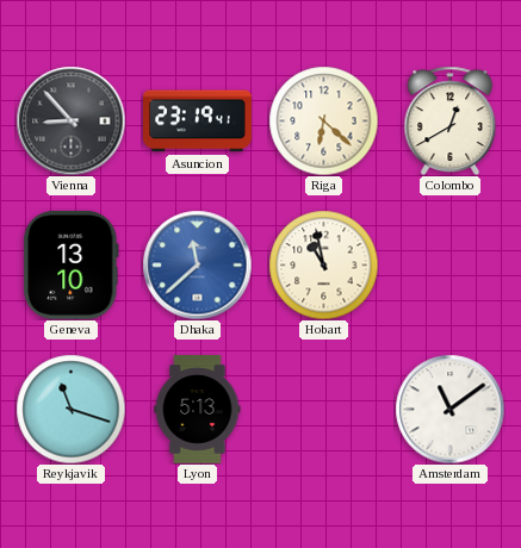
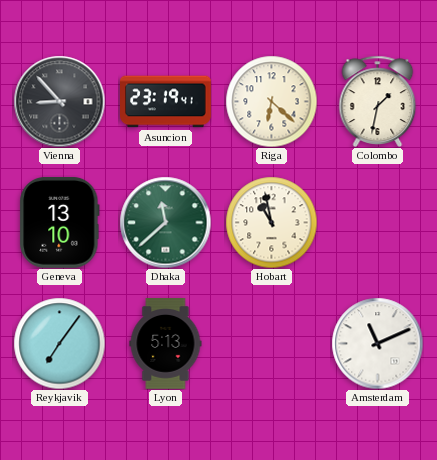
Colombo: 12:40 -> 1:32 (378, 101)
Dhaka dial: blue -> green (165, 222)
Reykjavik: 11:18 -> 7:06 (59, 343)
Amsterdam: 11:09 -> 11:11 (377, 343)
